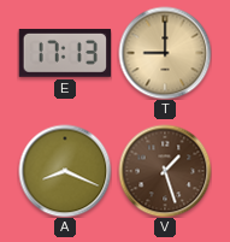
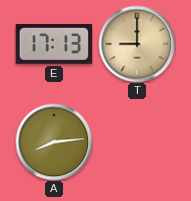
A: 8:19 -> 8:14 (54, 142)
V: 1:27 -> none (165, 171)
